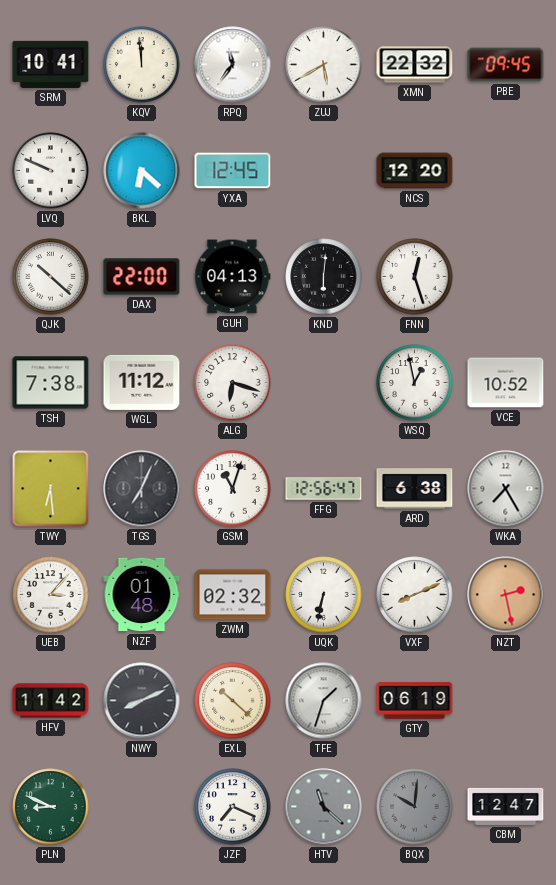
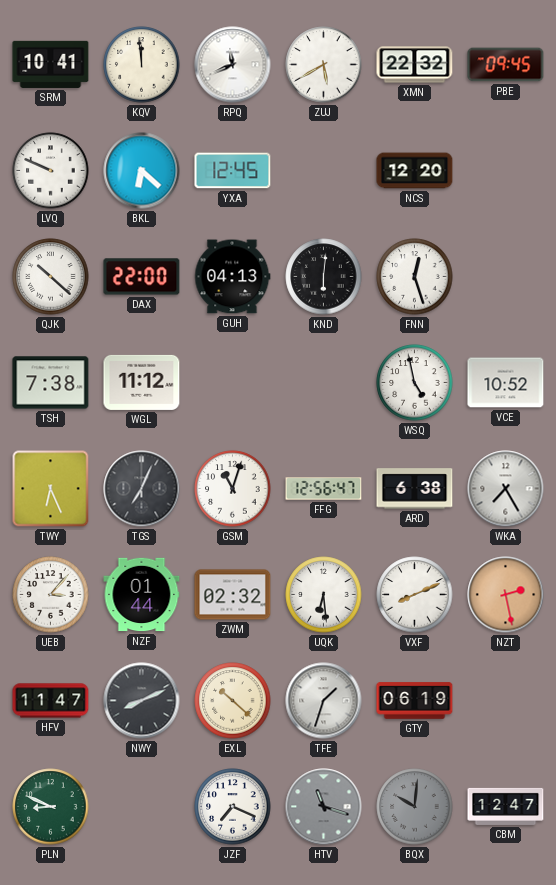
RPQ: 11:36 -> 11:41 (233, 65)
ALG: 6:18 -> none (233, 383)
WSQ: 12:58 -> 4:58 (415, 383)
TWY: 6:29 -> 6:26 (51, 489)
NZF: 01:48 -> 01:44 (142, 595)
UQK: 6:32 -> 6:29 (324, 595)
HFV: 11:42 -> 11:47 (51, 701)
HTV: 11:22 -> 11:18 (324, 807)
